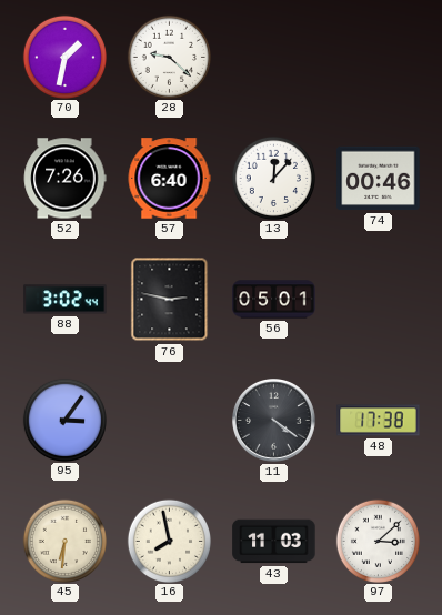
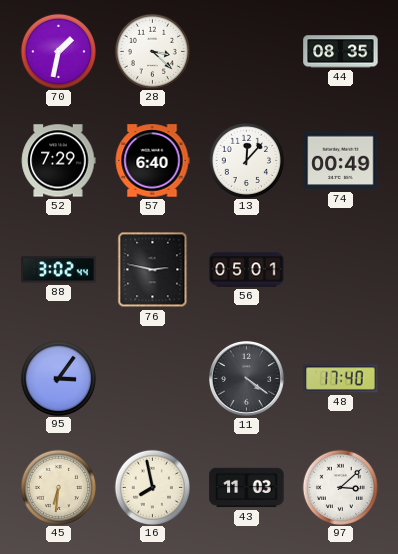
28: 9:22 -> 3:22 (152, 51)
44: none -> 08:35 (341, 52)
52: 7:26 -> 7:29 (58, 161)
74: 00:46 -> 00:49 (341, 161)
48: 17:38 -> 17:40 (341, 379)
